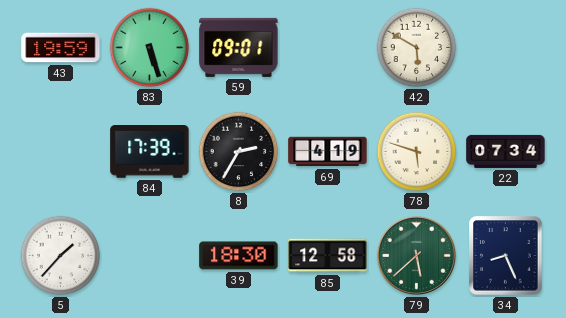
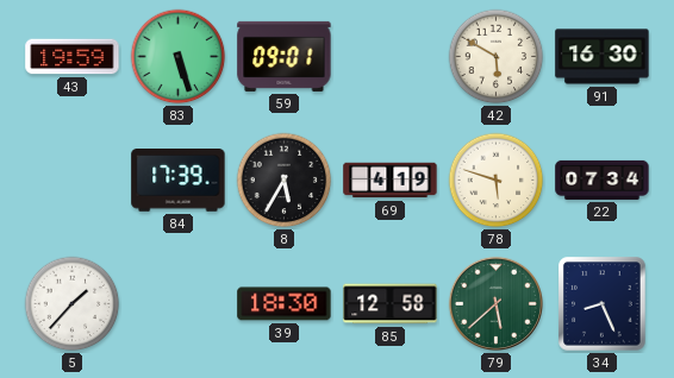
91: none -> 16:30 (603, 57)
8: 2:35 -> 5:35 (285, 181)
